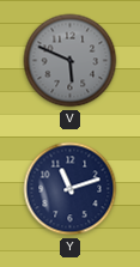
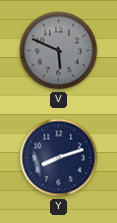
Y: 11:12 -> 8:12 (59, 158)
